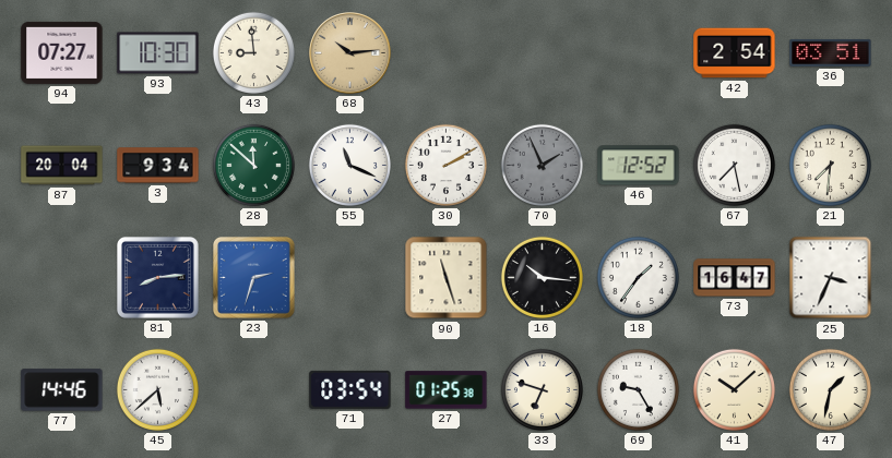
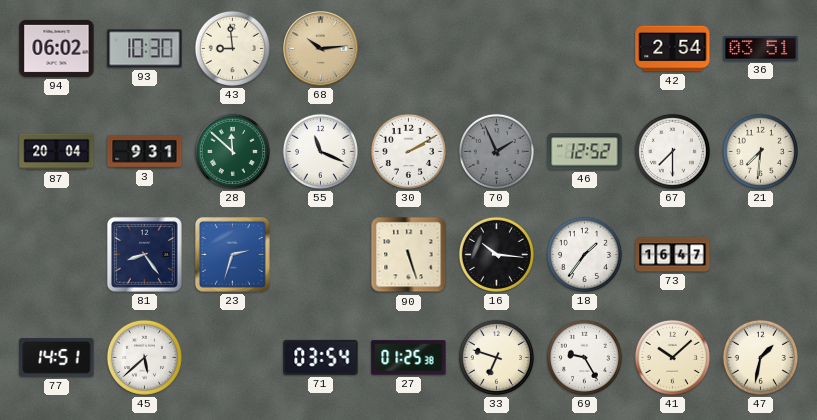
94: 07:27 -> 06:02 (57, 48)
3: 9:34 -> 9:31 (145, 152)
67: 7:28 -> 7:30 (672, 151)
81: 8:14 -> 8:24 (144, 254)
90: 11:27 -> 5:27 (409, 255)
25: 3:34 -> none (831, 278)
77: 14:46 -> 14:51 (57, 358)
